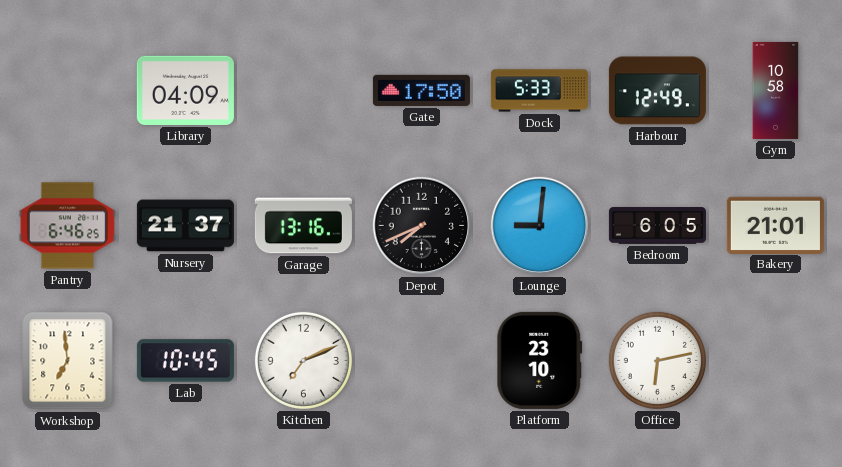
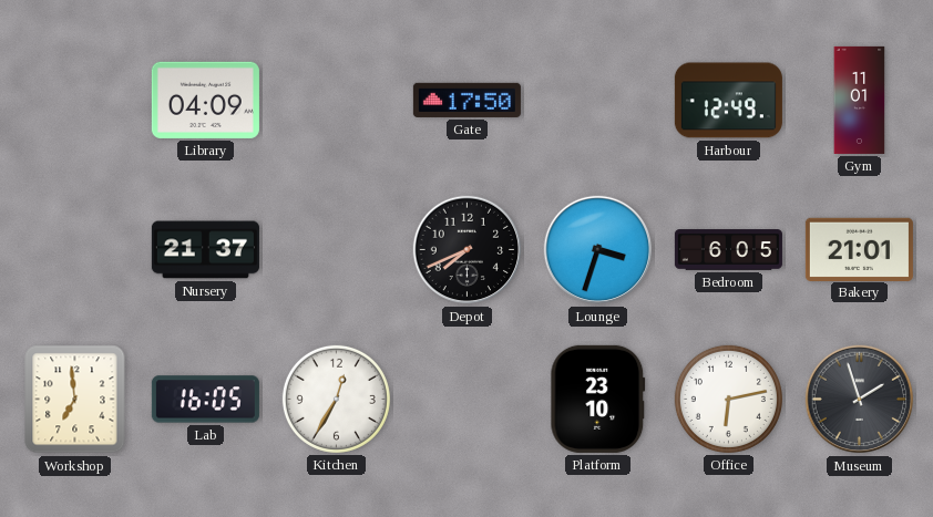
Dock: 5:33 -> none (539, 91)
Gym: 10:58 -> 11:01 (860, 100)
Pantry: 6:46 -> none (67, 226)
Garage: 13:16 -> none (303, 226)
Lounge: 9:01 -> 3:33 (598, 250)
Lab: 10:45 -> 16:05 (205, 400)
Kitchen: 7:11 -> 12:35 (336, 399)
Museum: none -> 1:57 (860, 400)
